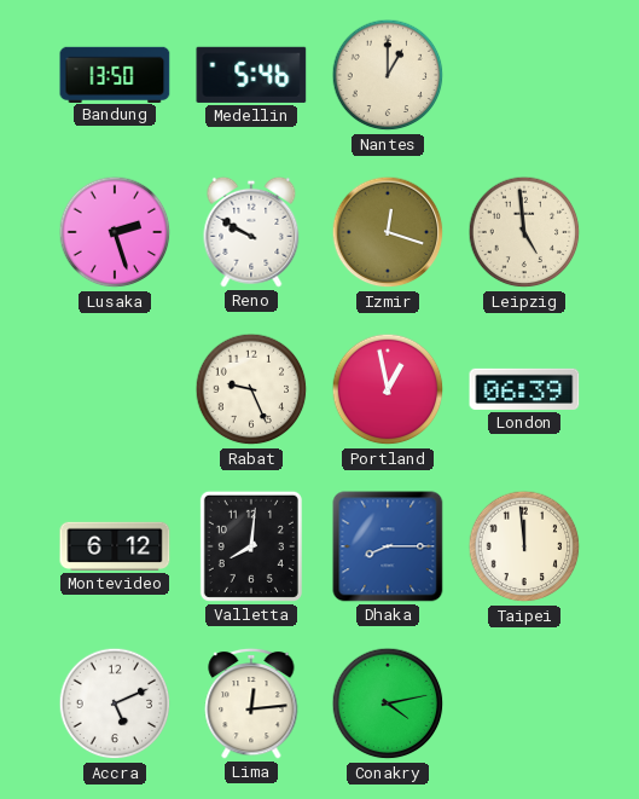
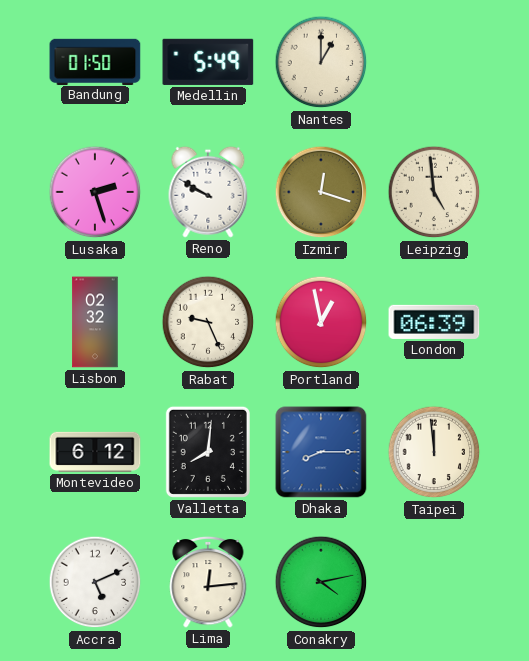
Bandung: 13:50 -> 01:50 (95, 61)
Medellin: 5:46 -> 5:49 (208, 62)
Lisbon: none -> 02:32 (95, 322)
